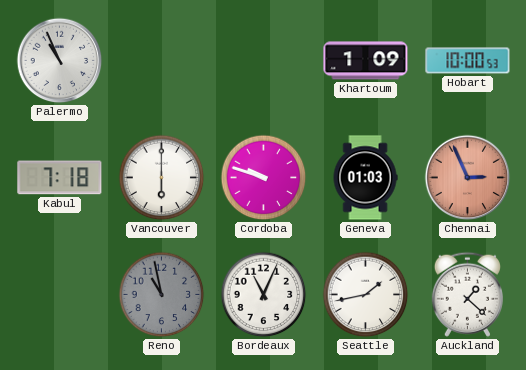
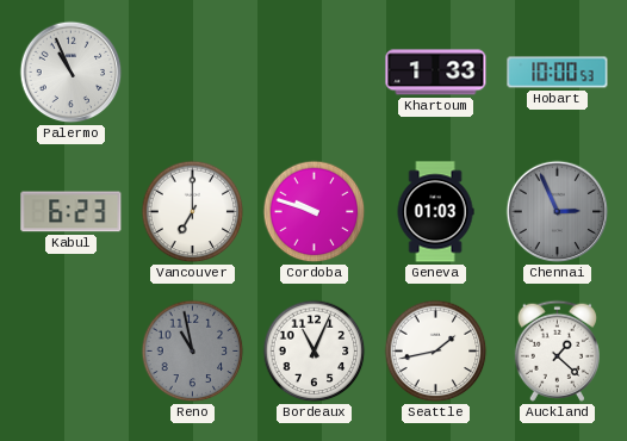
Khartoum: 1:09 -> 1:33 (436, 73)
Kabul: 7:18 -> 6:23 (72, 212)
Vancouver: 6:00 -> 7:00 (193, 212)
Chennai dial: salmon -> grey (558, 212)
